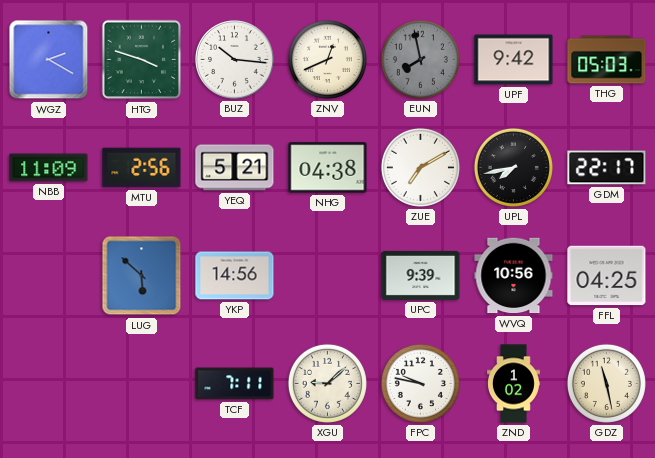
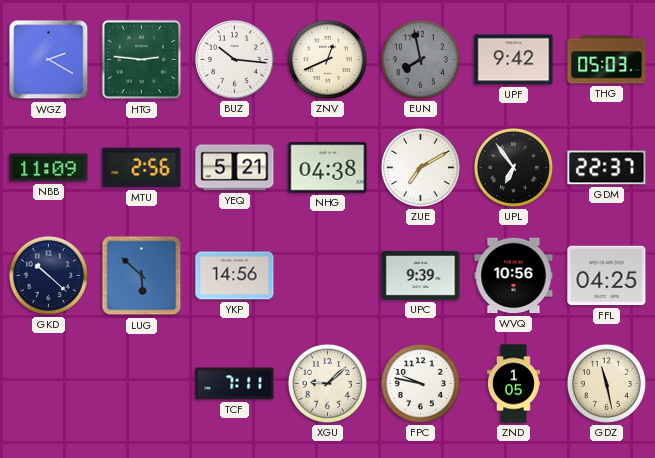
HTG: 3:48 -> 2:46 (142, 60)
UPL: 7:43 -> 6:54 (513, 167)
GDM: 22:17 -> 22:37 (607, 168)
GKD: none -> 10:22 (48, 275)
ZND: 1:02 -> 1:05 (514, 384)
